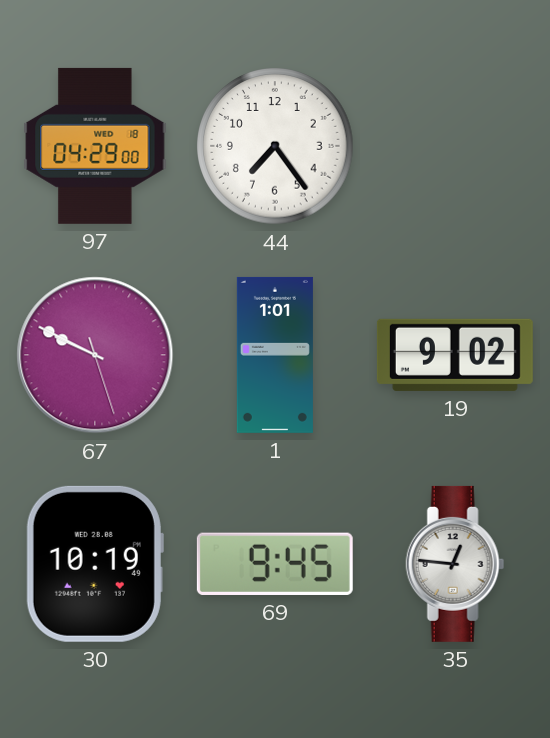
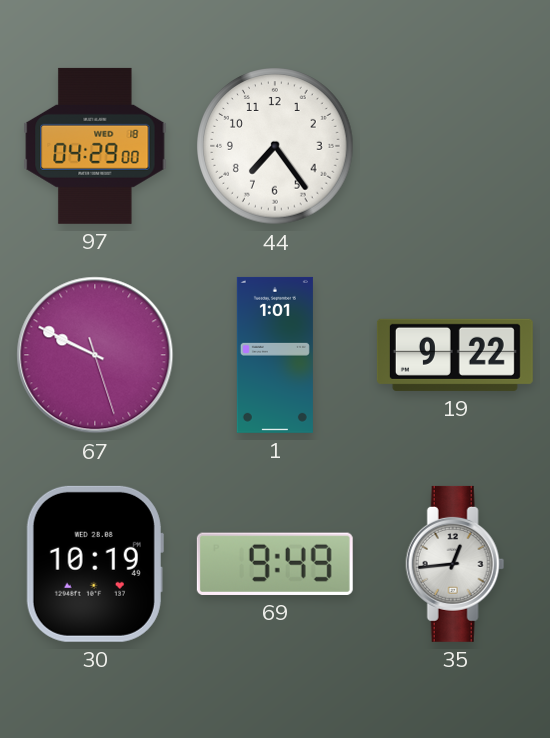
19: 9:02 -> 9:22 (455, 355)
69: 9:45 -> 9:49 (275, 564)
35: 12:46 -> 12:44 (455, 564)
